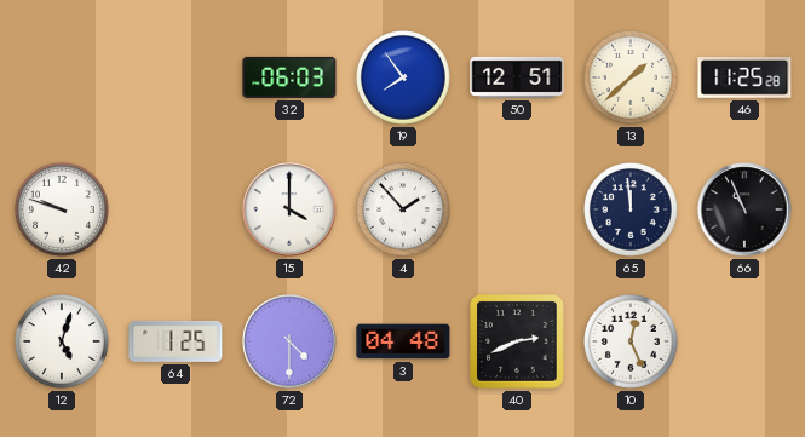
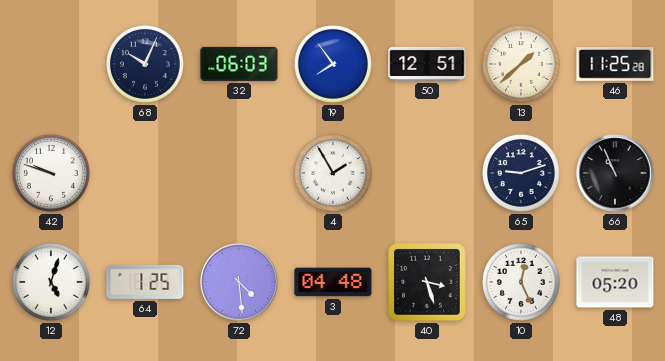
68: none -> 10:04 (146, 65)
15: 4:00 -> none (289, 209)
4: 1:53 -> 1:55 (334, 174)
65: 11:59 -> 9:12 (522, 174)
72: 4:30 -> 4:29 (239, 282)
40: 2:41 -> 3:27 (427, 282)
48: none -> 05:20 (615, 282)
